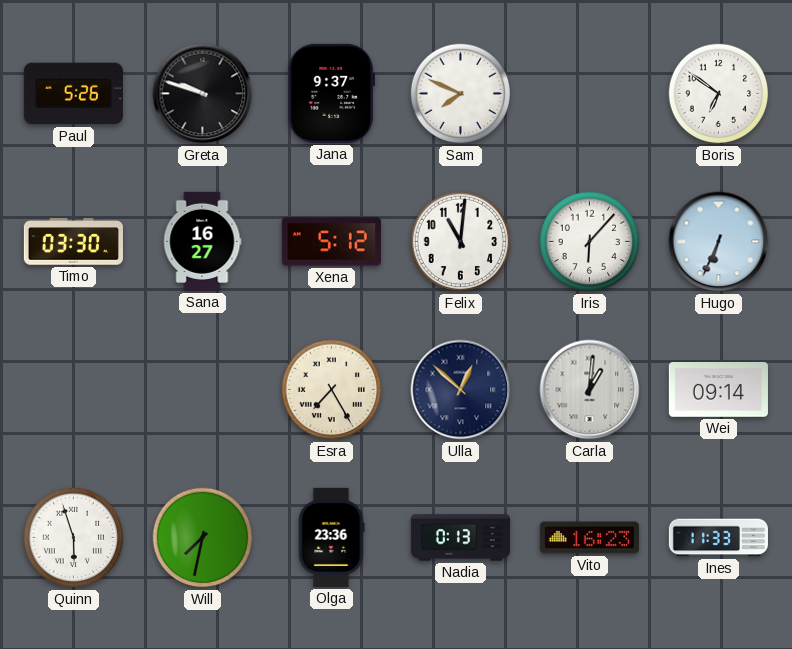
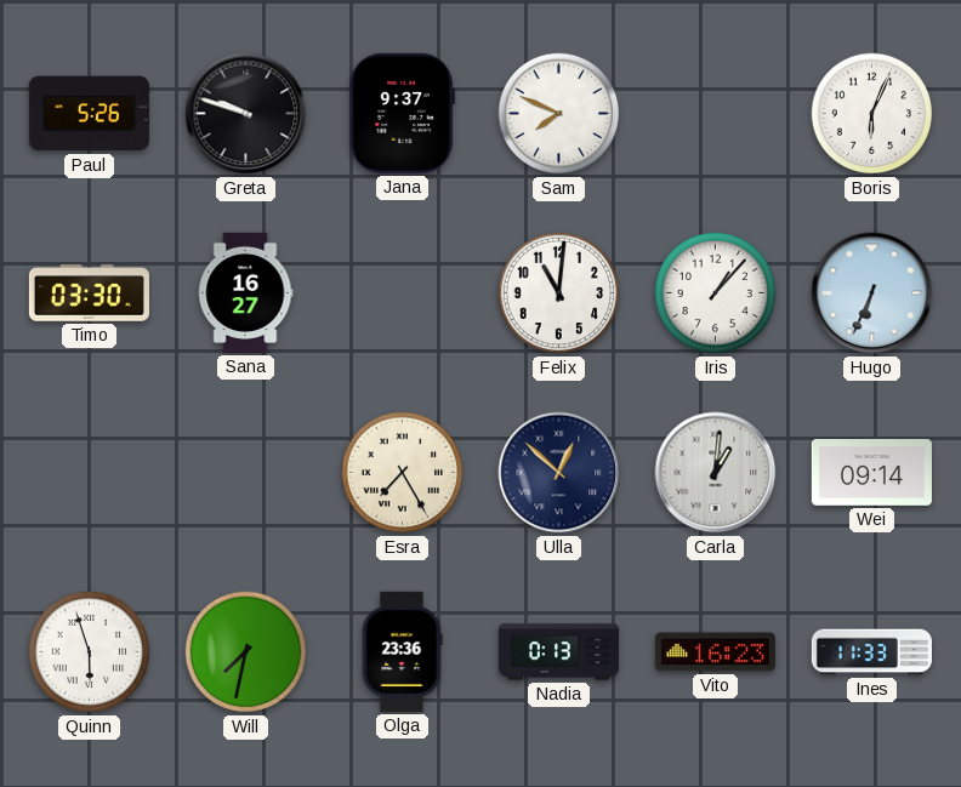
Boris: 6:51 -> 6:04 (872, 114)
Xena: 5:12 -> none (331, 242)
Iris: 6:07 -> 1:07 (716, 293)
